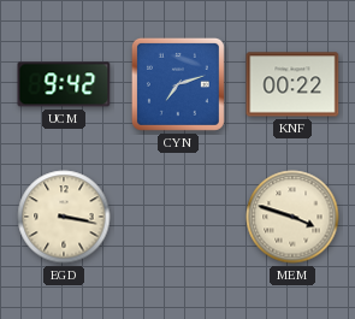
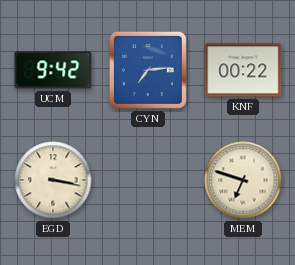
CYN: 7:12 -> 7:14 (148, 70)
MEM: 3:48 -> 6:48 (243, 180)
